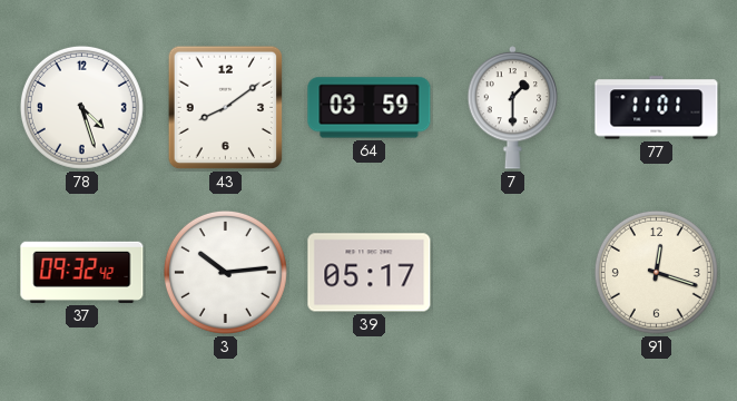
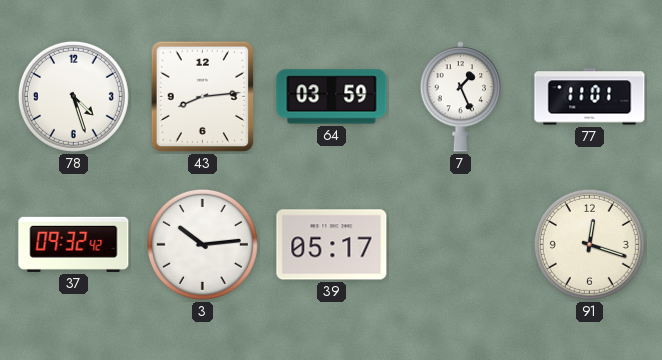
43: 8:09 -> 8:14 (203, 97)
7: 1:30 -> 1:26 (461, 97)
